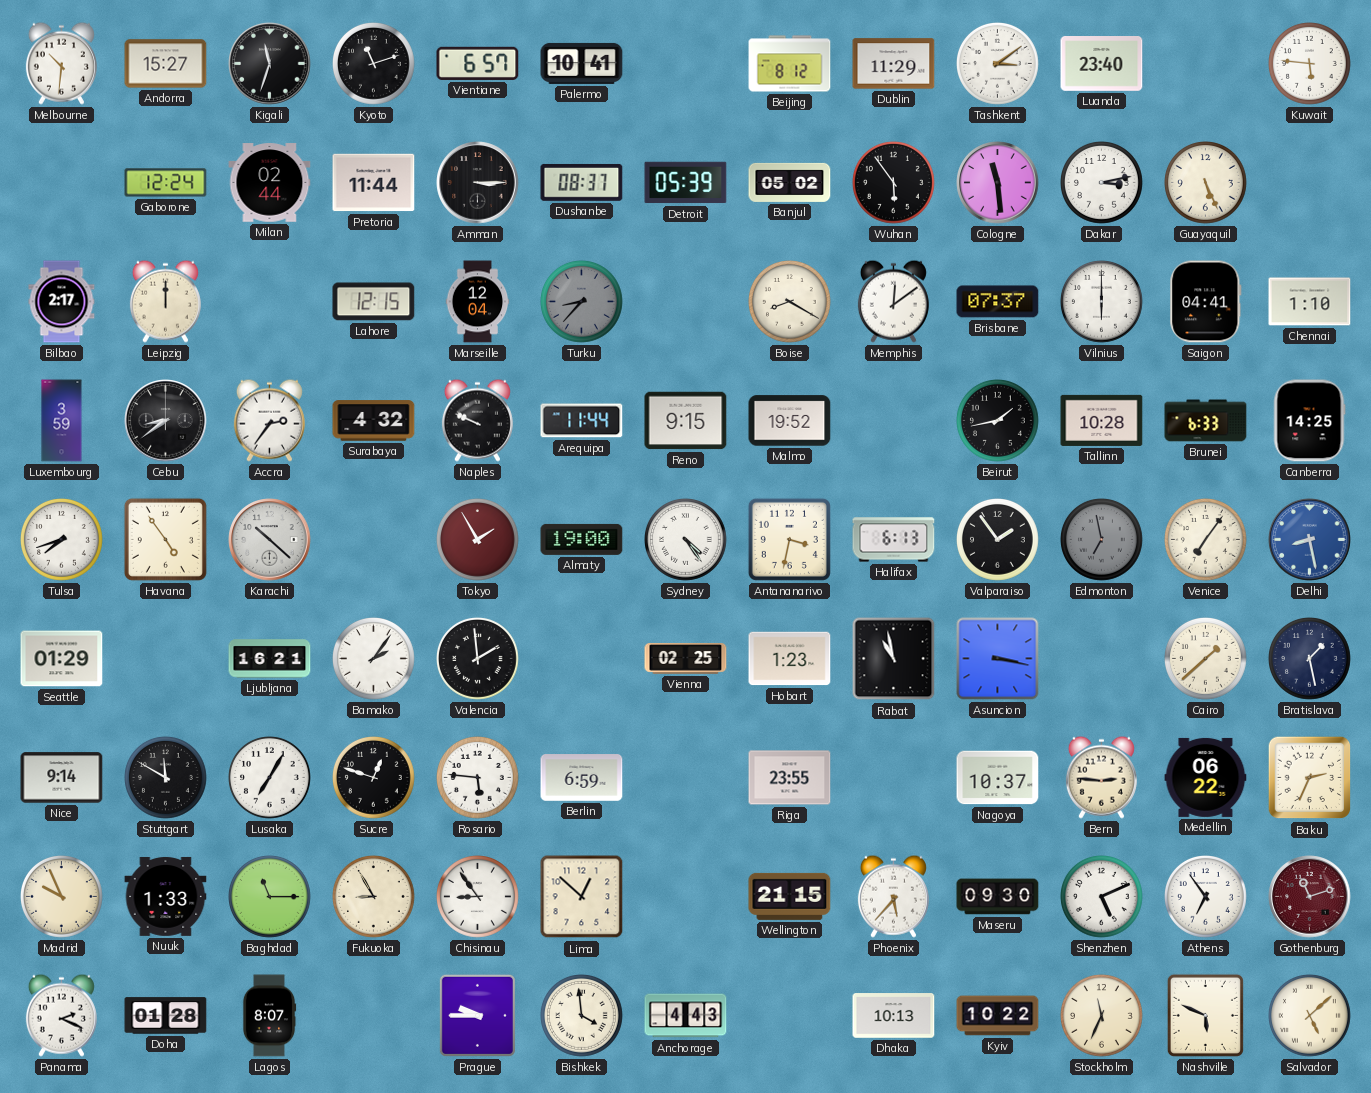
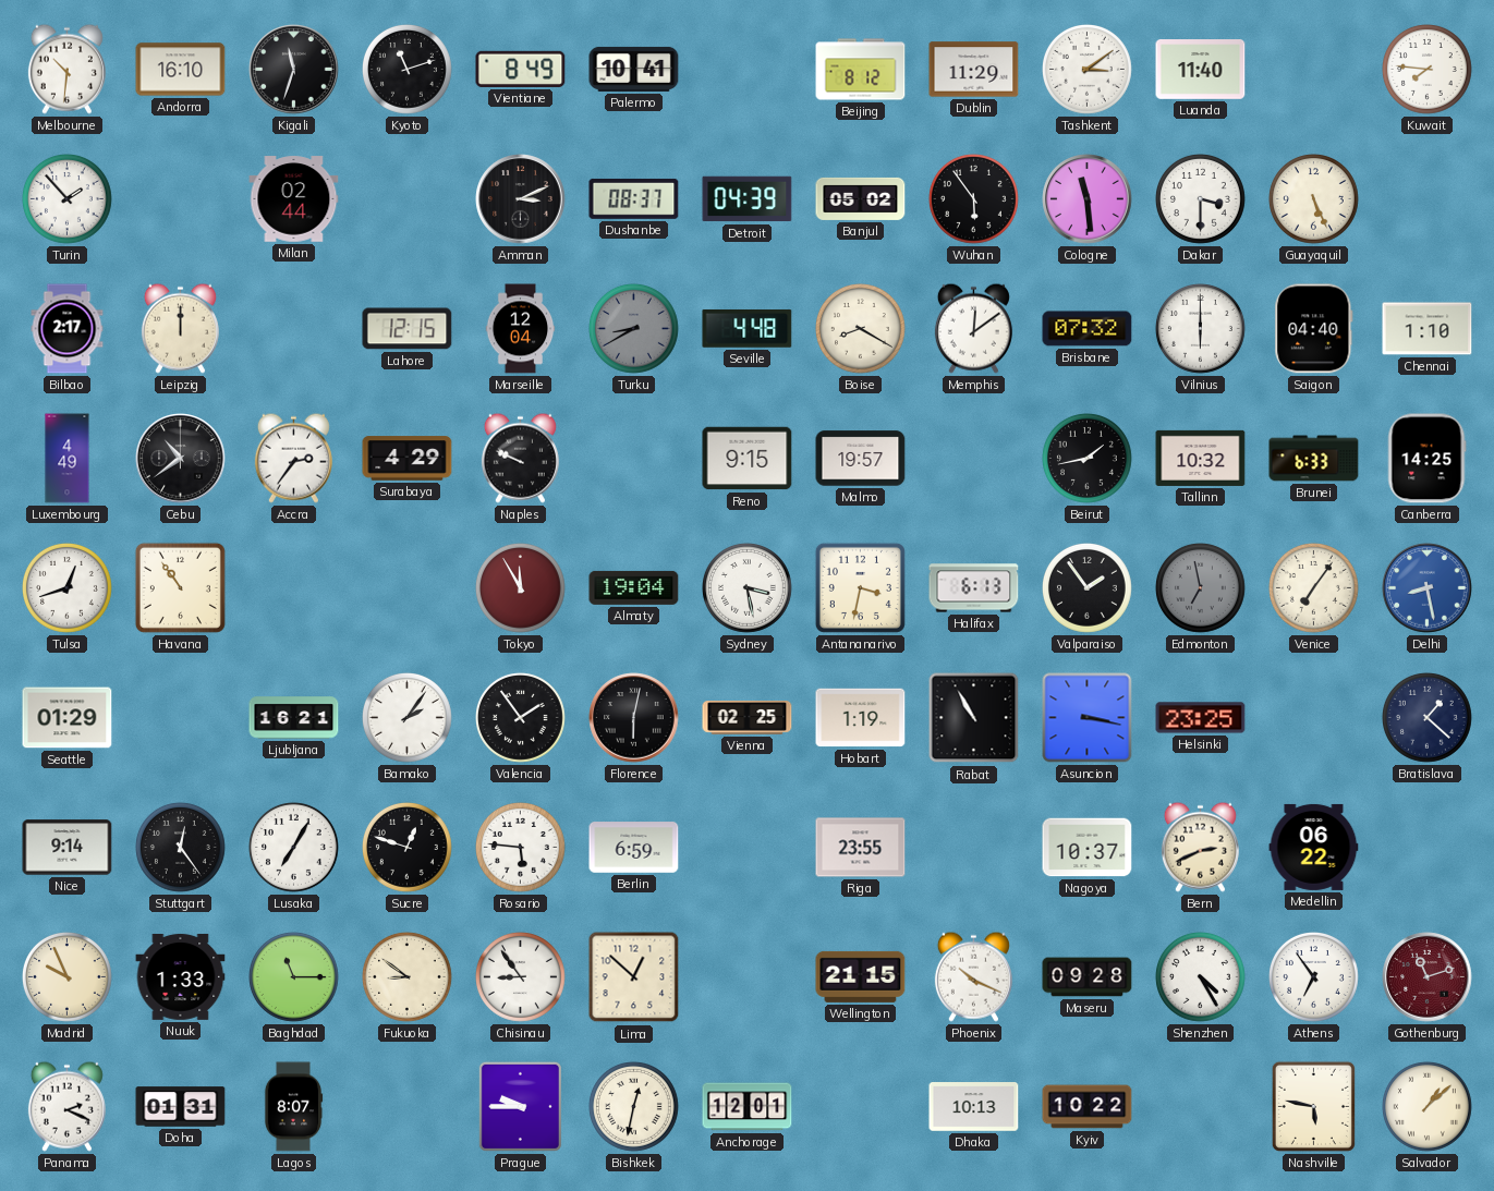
Andorra: 15:27 -> 16:10 (181, 70)
Vientiane: 6:57 -> 8:49 (521, 69)
Luanda: 23:40 -> 11:40 (1201, 70)
Kuwait: 5:46 -> 7:46 (1428, 70)
Turin: none -> 1:53 (68, 199)
Gaborone: 12:24 -> none (166, 183)
Pretoria: 11:44 -> none (374, 183)
Amman: 3:15 -> 3:11 (521, 199)
Detroit: 05:39 -> 04:39 (748, 199)
Dakar: 3:13 -> 3:30 (1201, 199)
Turku: 8:37 -> 8:40 (634, 329)
Seville: none -> 4:48 (748, 329)
Brisbane: 07:37 -> 07:32 (1088, 329)
Saigon: 04:41 -> 04:40 (1314, 329)
Luxembourg: 3:59 -> 4:49 (68, 459)
Cebu: 8:39 -> 10:39 (181, 459)
Surabaya: 4:32 -> 4:29 (408, 459)
Arequipa: 11:44 -> none (582, 421)
Malmo: 19:52 -> 19:57 (861, 459)
Tallinn: 10:28 -> 10:32 (1201, 458)
Tulsa: 7:42 -> 12:42 (68, 588)
Havana: 4:54 -> 10:54 (180, 587)
Karachi: 10:22 -> none (270, 540)
Tokyo: 1:55 -> 11:55 (521, 588)
Almaty: 19:00 -> 19:04 (634, 587)
Sydney: 4:24 -> 3:28 (748, 588)
Valencia: 1:59 -> 1:54 (521, 718)
Florence: none -> 6:02 (634, 718)
Hobart: 1:23 -> 1:19 (861, 718)
Rabat: 10:58 -> 10:55 (974, 718)
Helsinki: none -> 23:25 (1201, 718)
Cairo: 1:38 -> none (1206, 659)
Bratislava: 1:28 -> 1:22 (1428, 718)
Stuttgart: 11:50 -> 12:24 (181, 848)
Bern: 2:46 -> 2:41 (1200, 847)
Baku: 2:34 -> none (1310, 778)
Fukuoka: 8:55 -> 8:51 (408, 977)
Phoenix: 5:37 -> 10:19 (973, 976)
Maseru: 09:30 -> 09:28 (1088, 977)
Shenzhen: 5:11 -> 4:25 (1201, 977)
Doha: 01:28 -> 01:31 (181, 1107)
Bishkek: 3:59 -> 12:32 (634, 1107)
Anchorage: 4:43 -> 12:01 (748, 1107)
Stockholm: 11:34 -> none (1102, 1016)
Nashville: 5:49 -> 5:47 (1313, 1106)
Salvador: 5:08 -> 1:08 (1428, 1107)
